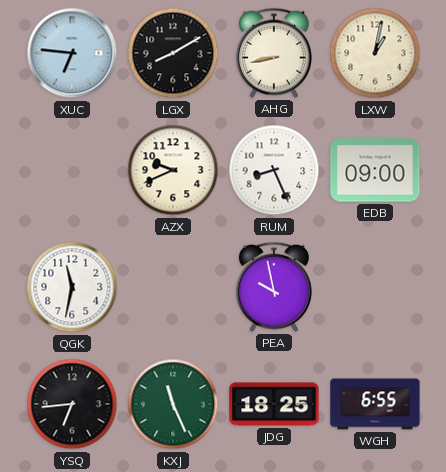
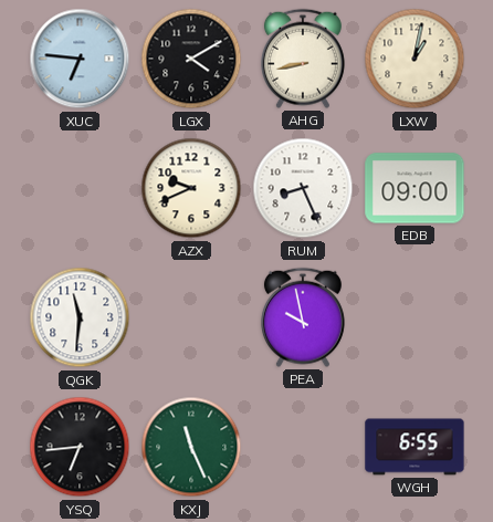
LGX: 8:10 -> 4:10 (191, 59)
QGK: 11:32 -> 11:31 (80, 317)
JDG: 18:25 -> none (274, 404)
